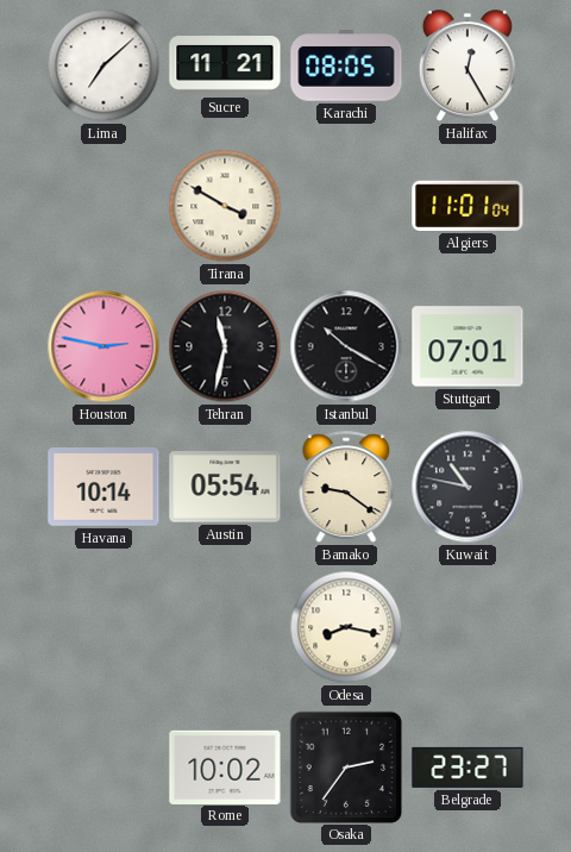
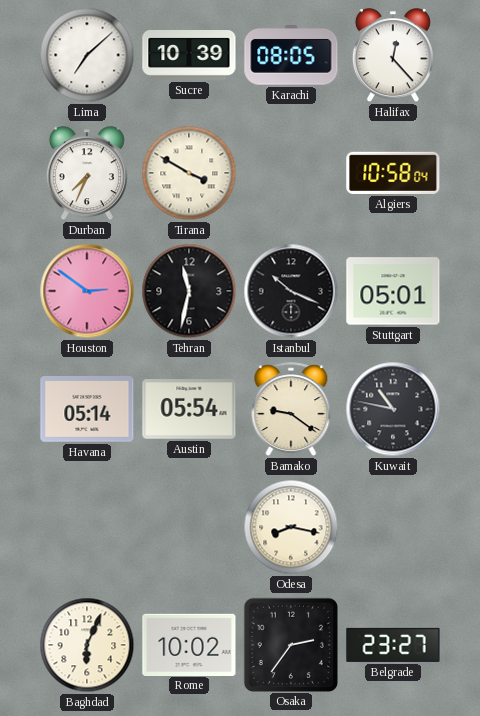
Sucre: 11:21 -> 10:39 (189, 56)
Halifax: 12:25 -> 12:23 (393, 56)
Durban: none -> 7:34 (87, 174)
Algiers: 11:01 -> 10:58 (393, 173)
Houston: 2:47 -> 2:51 (87, 291)
Istanbul: 10:20 -> 10:19 (291, 291)
Stuttgart: 07:01 -> 05:01 (393, 291)
Havana: 10:14 -> 05:14 (87, 410)
Baghdad: none -> 6:04 (87, 645)
